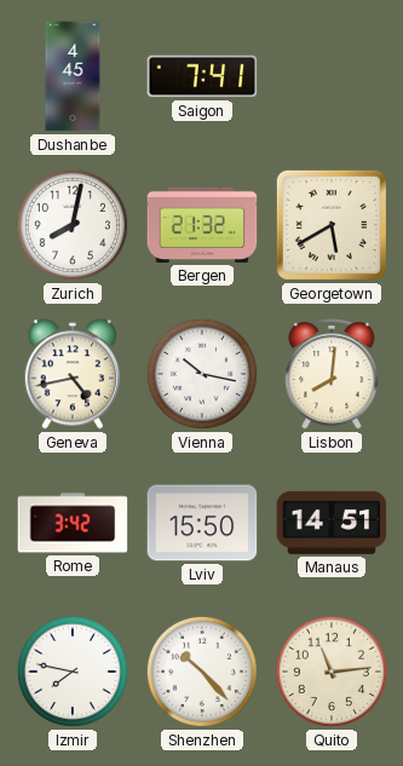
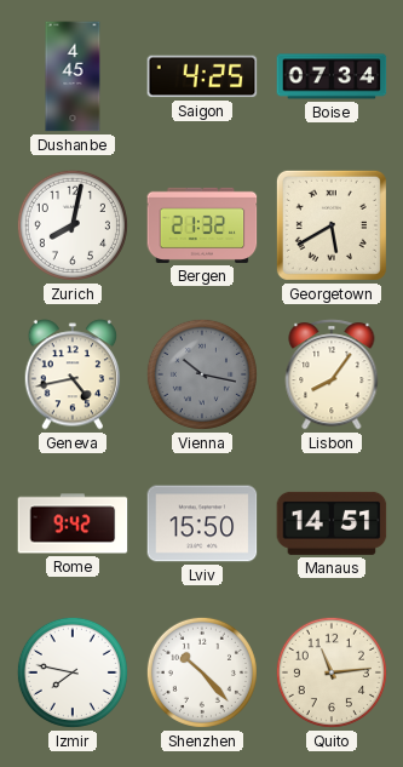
Saigon: 7:41 -> 4:25 (202, 76)
Boise: none -> 07:34 (332, 76)
Vienna dial: white -> grey (202, 374)
Lisbon: 8:01 -> 8:06 (332, 374)
Rome: 3:42 -> 9:42 (73, 523)
